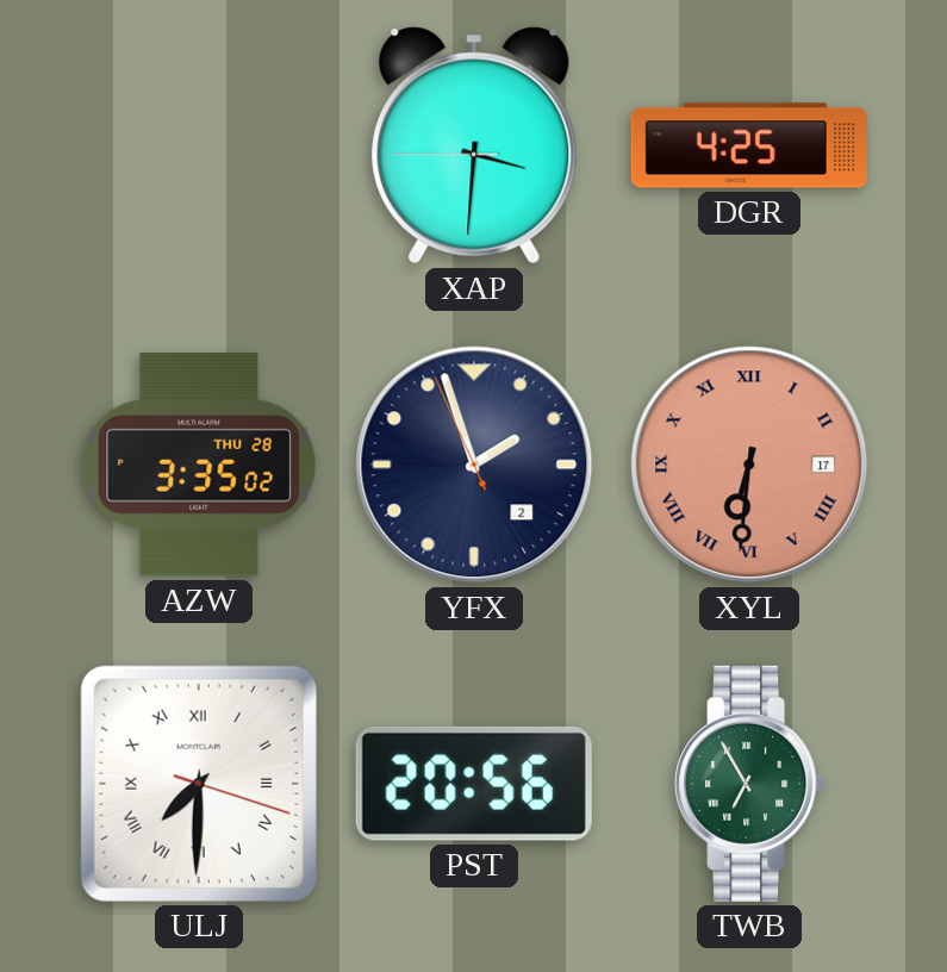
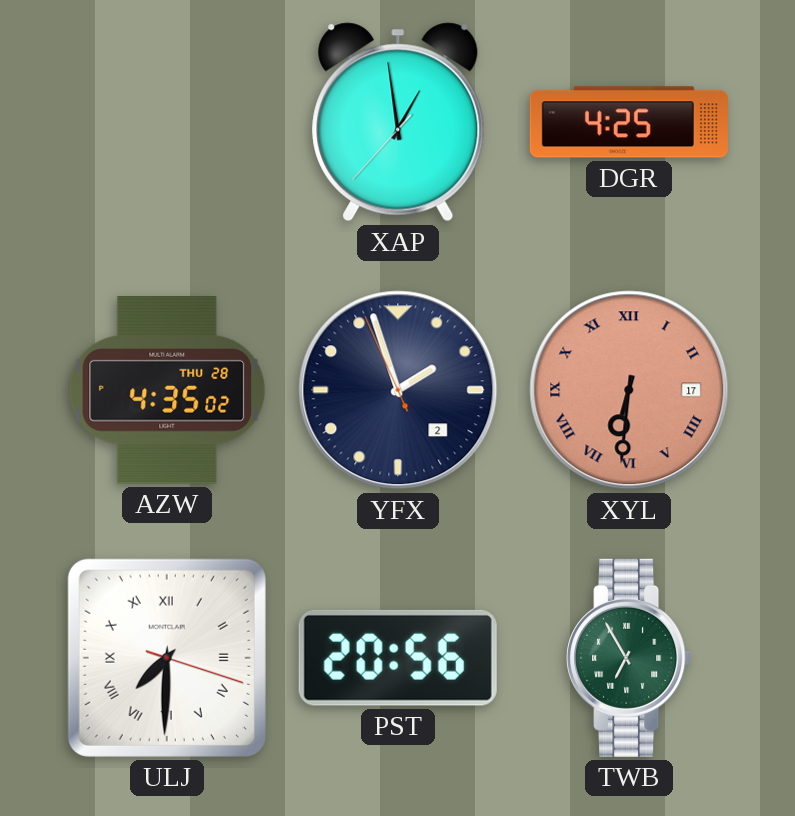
XAP: 3:30 -> 12:58 (398, 122)
AZW: 3:35 -> 4:35 (167, 390)
